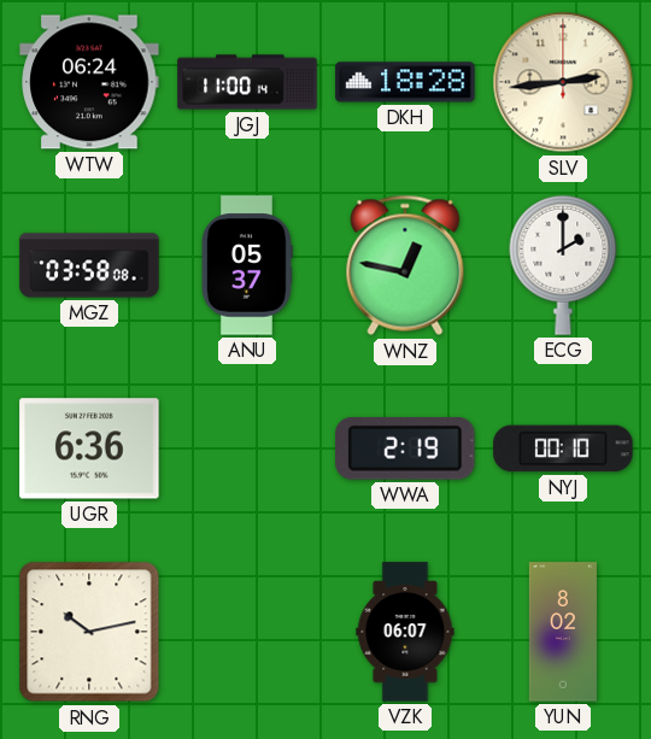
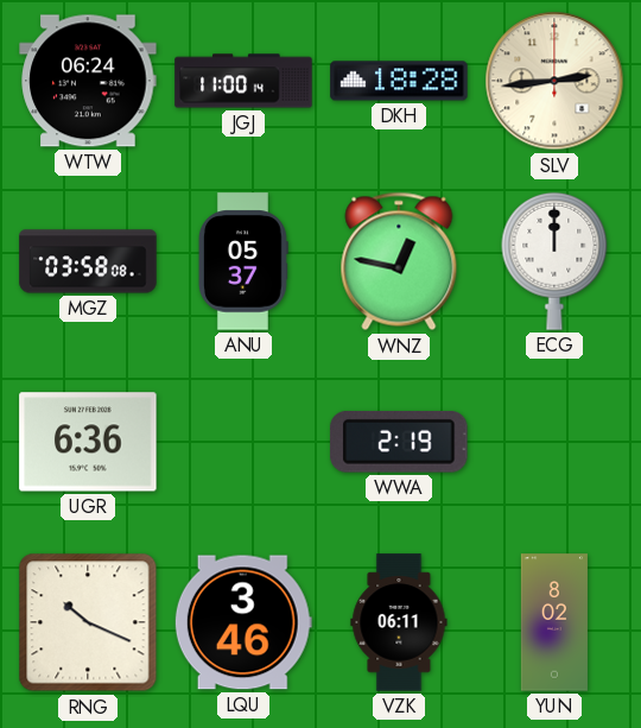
ECG: 2:00 -> 12:00 (554, 261)
NYJ: 00:10 -> none (563, 448)
RNG: 10:13 -> 10:19 (88, 622)
LQU: none -> 3:46 (243, 622)
VZK: 06:07 -> 06:11 (399, 622)
